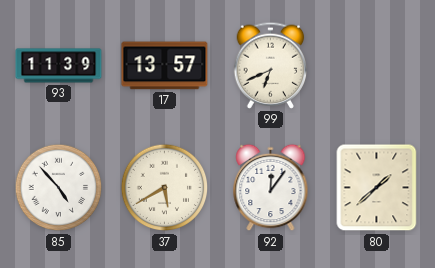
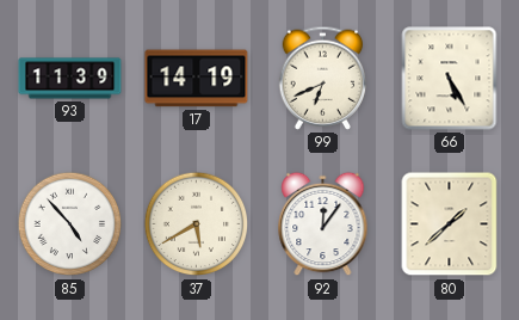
17: 13:57 -> 14:19 (197, 79)
66: none -> 5:25 (450, 79)
